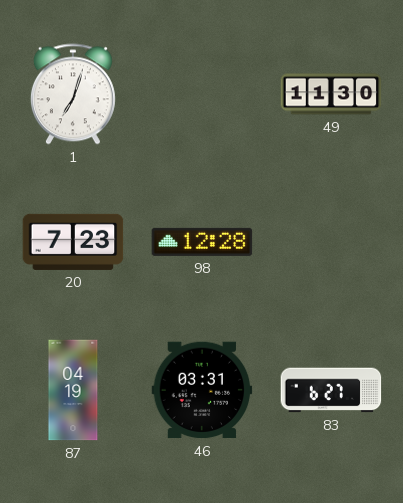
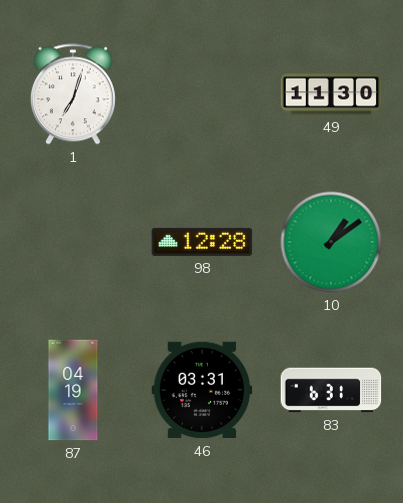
20: 7:23 -> none (73, 242)
10: none -> 1:09 (331, 242)
83: 6:27 -> 6:31 (331, 390)
